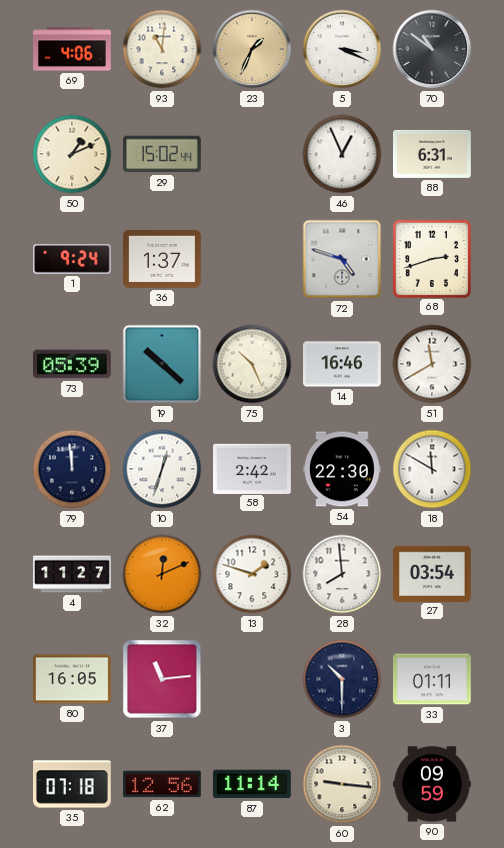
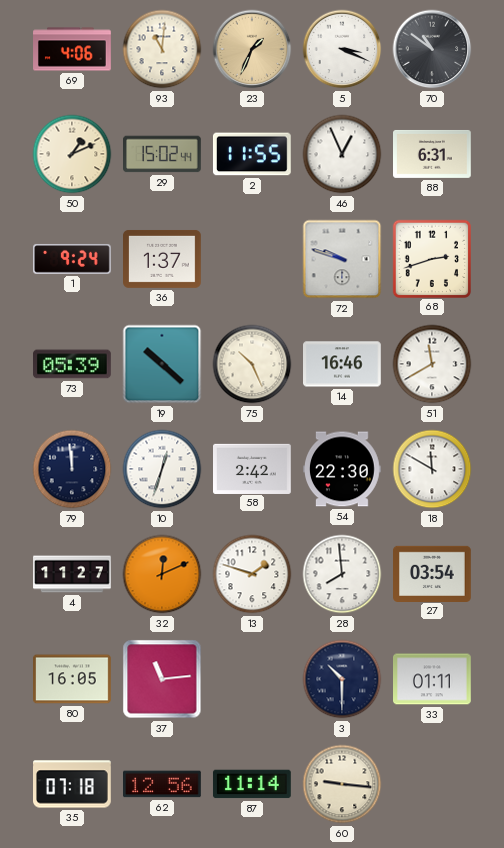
2: none -> 11:55 (252, 154)
72: 4:48 -> 9:48 (342, 259)
90: 09:59 -> none (432, 784)
